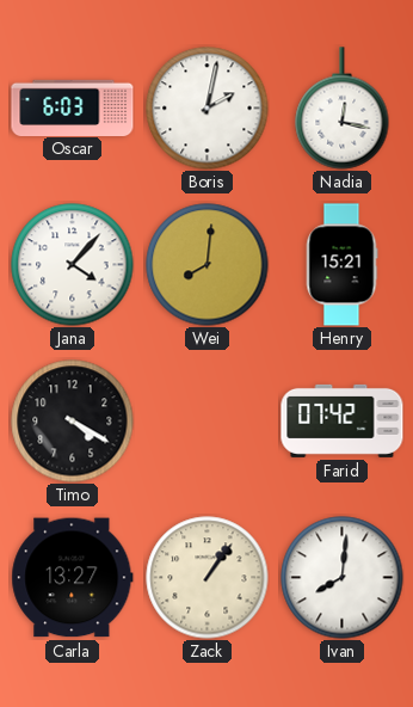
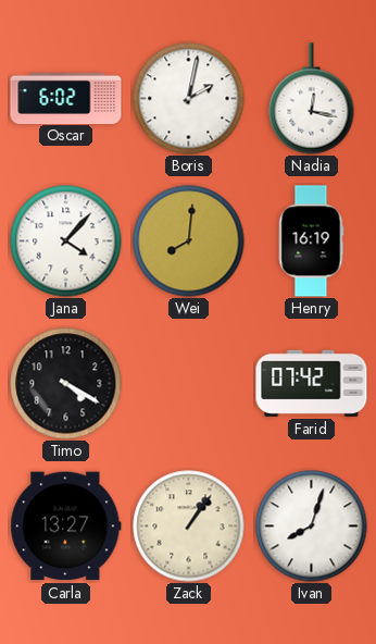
Oscar: 6:03 -> 6:02 (66, 98)
Henry: 15:21 -> 16:19 (311, 242)
Ivan: 8:01 -> 8:03 (312, 527)
